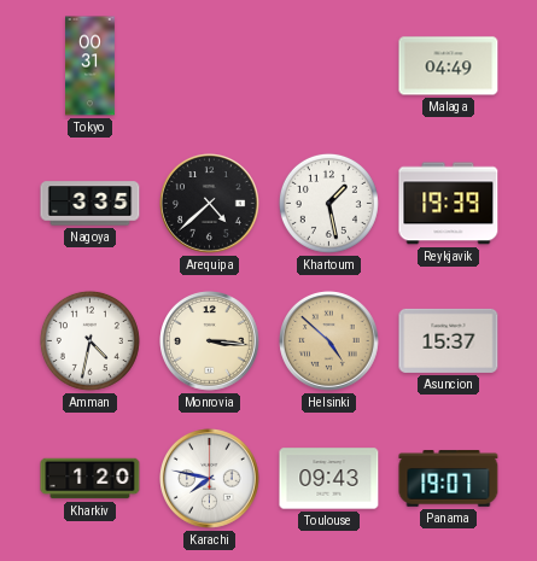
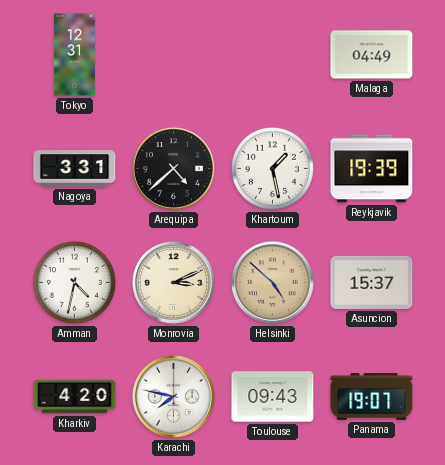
Tokyo: 00:31 -> 12:31 (75, 55)
Nagoya: 3:35 -> 3:31 (75, 169)
Monrovia: 3:16 -> 3:11 (174, 283)
Kharkiv: 1:20 -> 4:20 (75, 397)
